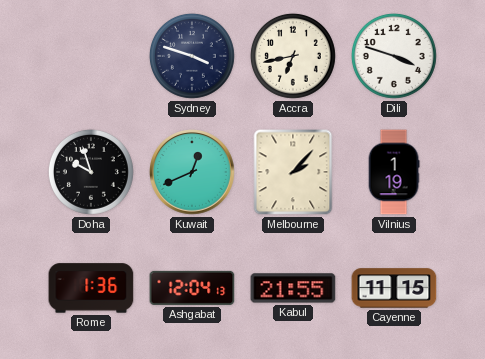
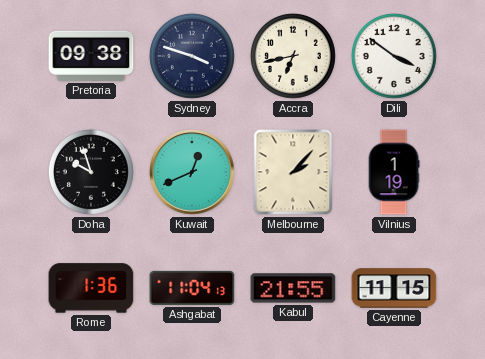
Pretoria: none -> 09:38 (91, 56)
Dili: 3:48 -> 3:51 (394, 56)
Ashgabat: 12:04 -> 11:04 (192, 288)
